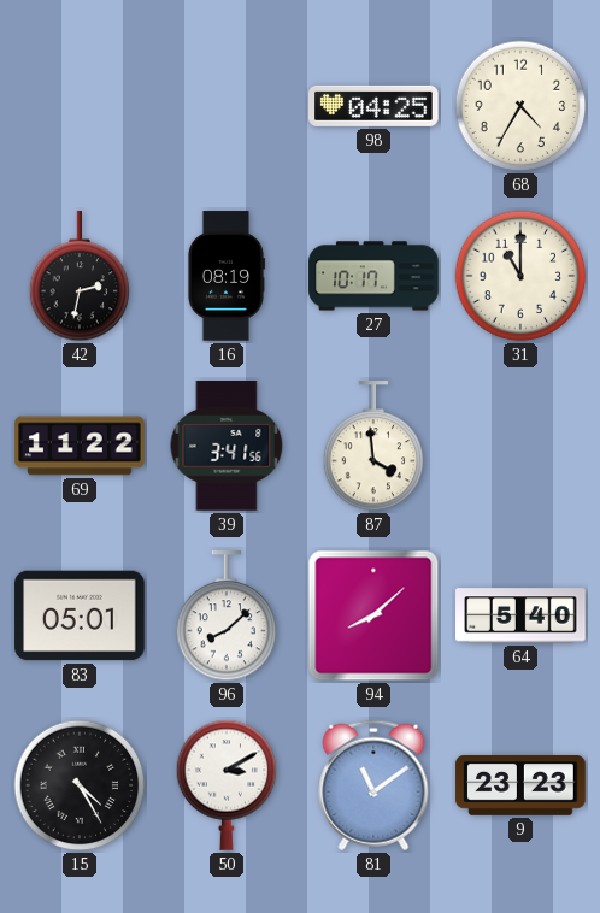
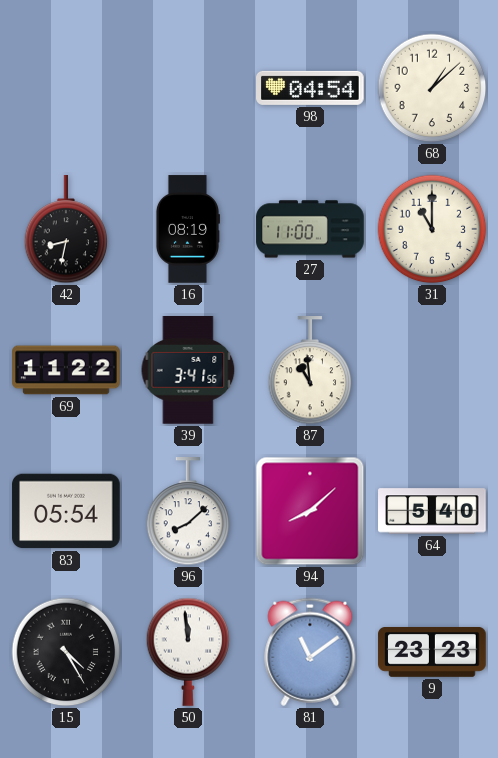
98: 04:25 -> 04:54 (310, 88)
68: 4:35 -> 1:08 (432, 88)
42: 2:32 -> 8:32 (66, 230)
27: 10:17 -> 11:00 (310, 229)
87: 3:59 -> 10:59 (310, 371)
83: 05:01 -> 05:54 (66, 511)
50: 3:10 -> 11:59 (188, 652)
